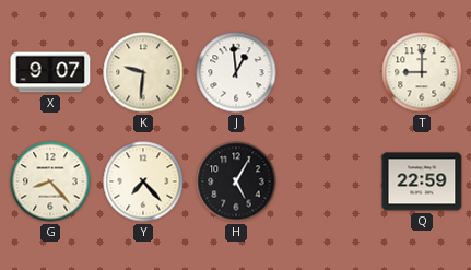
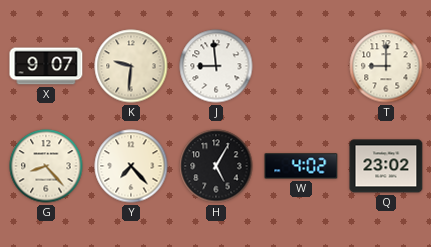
J: 12:59 -> 8:59 (216, 66)
W: none -> 4:02 (301, 166)
Q: 22:59 -> 23:02 (386, 166)
